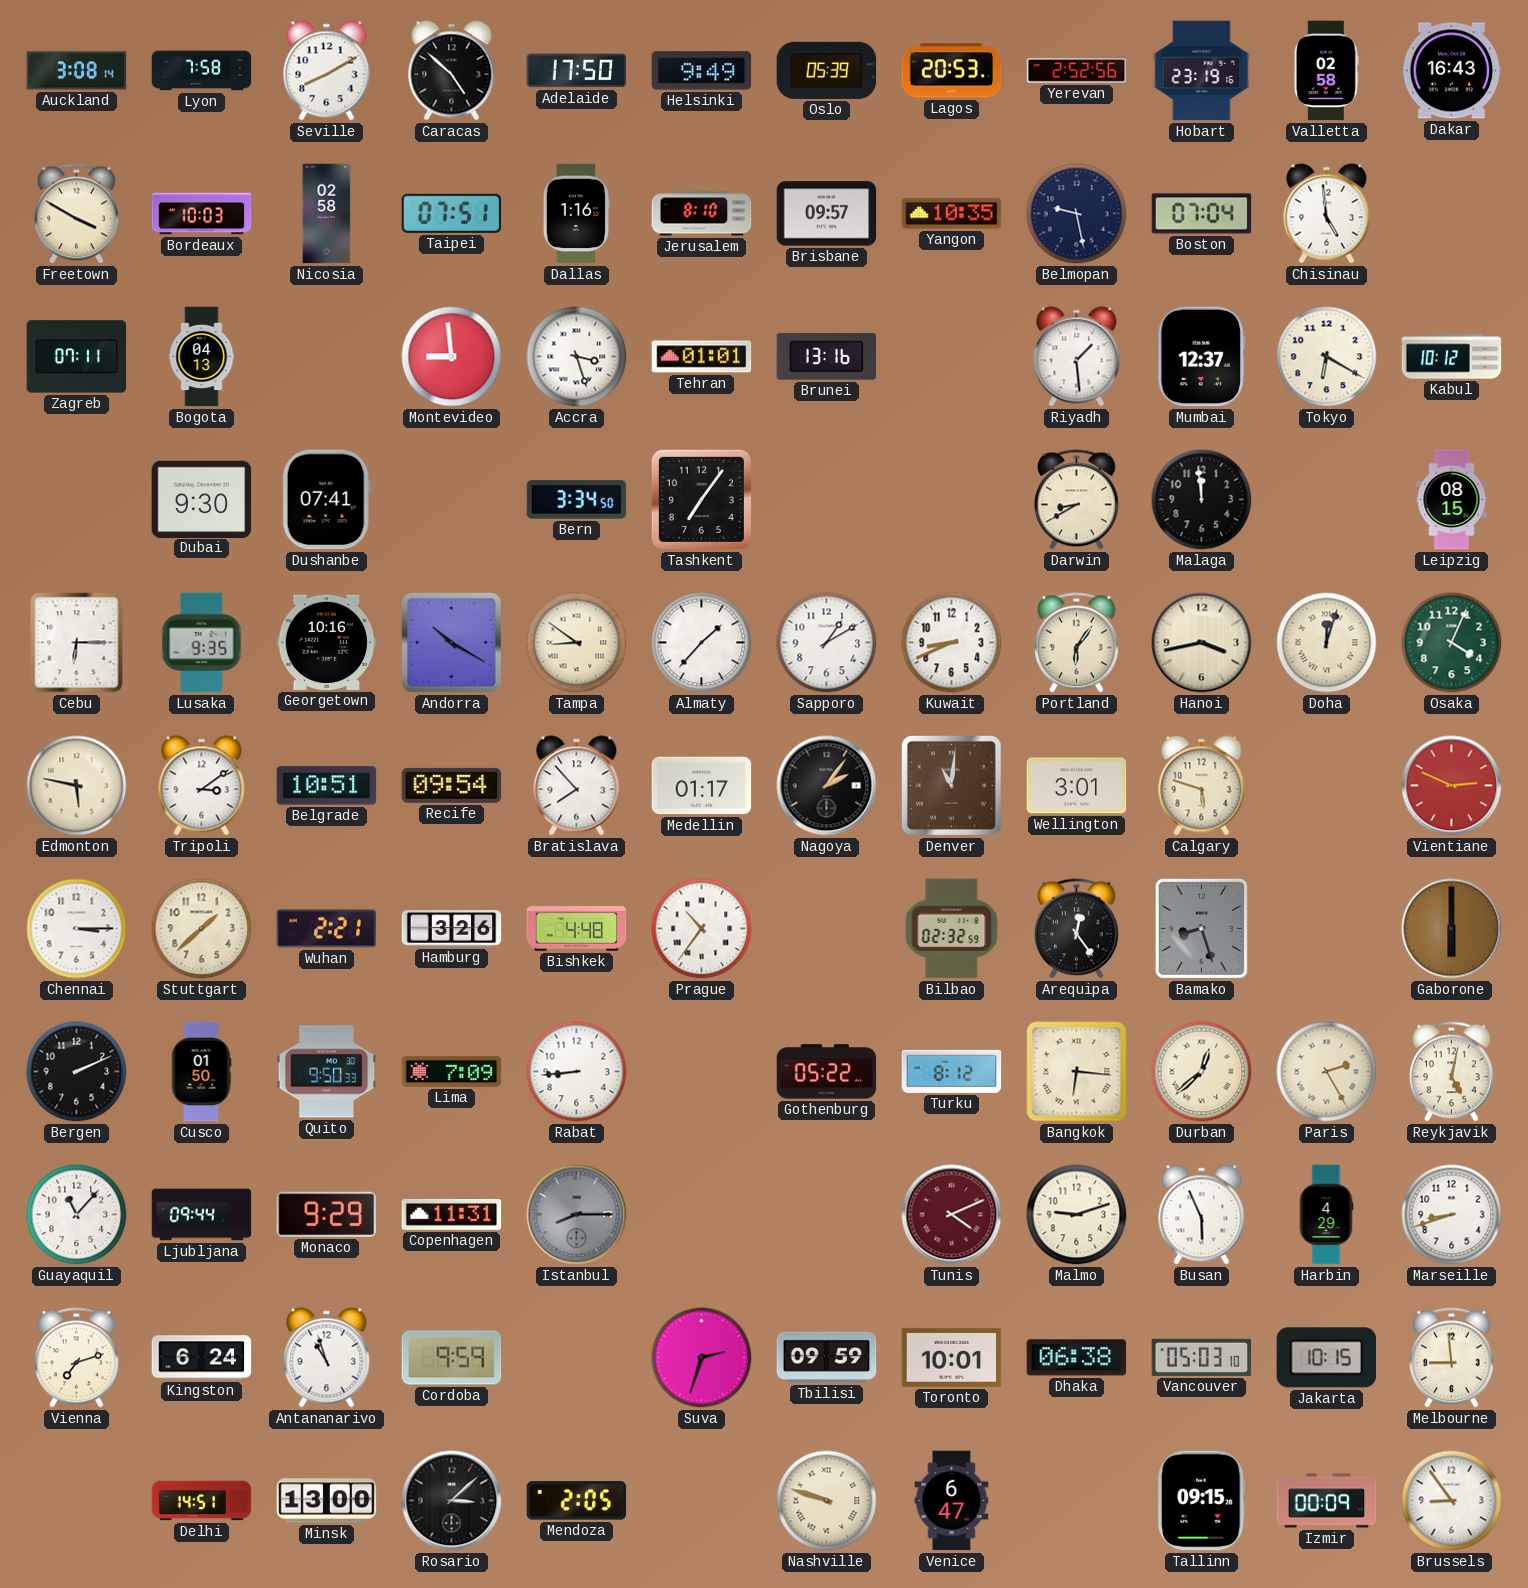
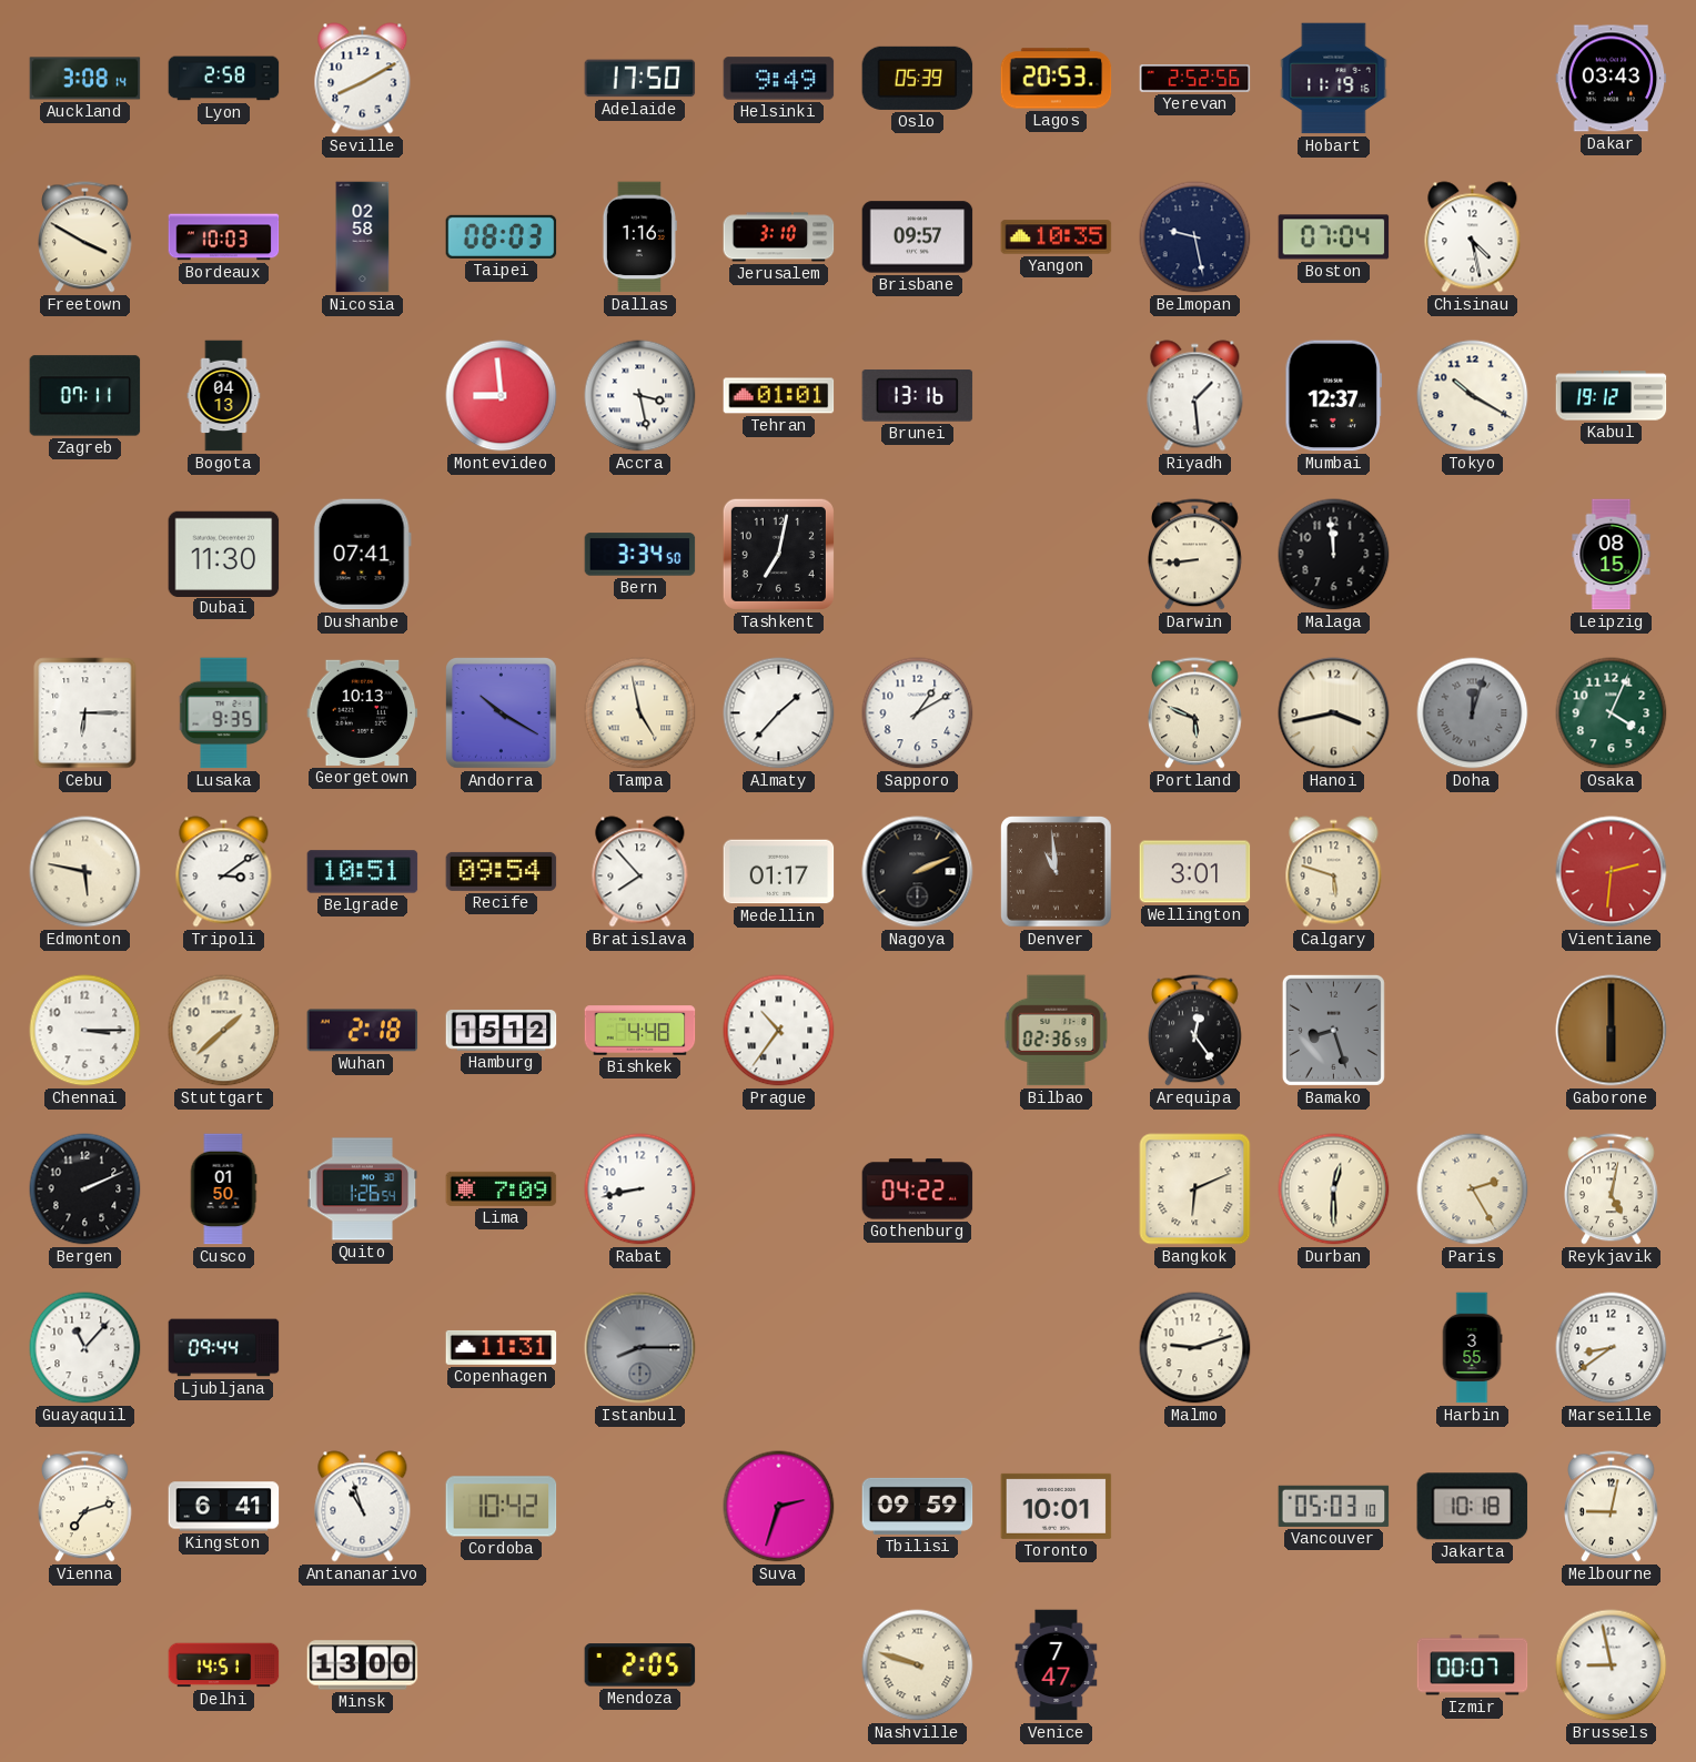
Lyon: 7:58 -> 2:58 (224, 79)
Caracas: 4:52 -> none (452, 71)
Hobart: 23:19 -> 11:19 (1334, 79)
Valletta: 02:58 -> none (1326, 71)
Dakar: 16:43 -> 03:43 (1612, 79)
Taipei: 07:51 -> 08:03 (502, 236)
Jerusalem: 8:10 -> 3:10 (779, 237)
Chisinau: 4:59 -> 4:28 (1473, 237)
Accra: 3:27 -> 3:28 (640, 396)
Tokyo: 6:20 -> 10:20 (1473, 396)
Kabul: 10:12 -> 19:12 (1612, 396)
Dubai: 9:30 -> 11:30 (224, 554)
Tashkent: 7:06 -> 7:02 (778, 554)
Darwin: 8:40 -> 8:44 (1195, 555)
Georgetown: 10:16 -> 10:13 (363, 712)
Tampa: 8:51 -> 4:58 (640, 713)
Kuwait: 8:41 -> none (952, 643)
Portland: 6:06 -> 5:49 (1195, 713)
Doha dial: cream -> grey (1473, 713)
Nagoya: 2:06 -> 2:11 (918, 872)
Denver: 11:01 -> 10:59 (1057, 872)
Vientiane: 2:49 -> 2:31 (1612, 872)
Wuhan: 2:21 -> 2:18 (363, 1031)
Hamburg: 3:26 -> 15:12 (502, 1031)
Bilbao: 02:32 -> 02:36 (1057, 1031)
Quito: 9:50 -> 1:26 (363, 1189)
Rabat: 8:44 -> 8:43 (640, 1189)
Gothenburg: 05:22 -> 04:22 (918, 1189)
Turku: 8:12 -> none (952, 1071)
Bangkok: 6:16 -> 6:11 (1195, 1189)
Durban: 12:38 -> 12:30 (1334, 1189)
Monaco: 9:29 -> none (327, 1214)
Tunis: 4:11 -> none (952, 1215)
Busan: 5:56 -> none (1202, 1215)
Harbin: 4:29 -> 3:55 (1472, 1348)
Marseille: 8:42 -> 8:39 (1612, 1348)
Kingston: 6:24 -> 6:41 (224, 1507)
Cordoba: 9:59 -> 10:42 (502, 1507)
Dhaka: 06:38 -> none (1077, 1358)
Jakarta: 10:15 -> 10:18 (1473, 1507)
Melbourne: 8:59 -> 9:02 (1612, 1507)
Rosario: 3:08 -> none (452, 1501)
Venice: 6:47 -> 7:47 (1057, 1665)
Tallinn: 09:15 -> none (1202, 1501)
Izmir: 00:09 -> 00:07 (1473, 1665)
Brussels: 8:54 -> 8:58 (1612, 1665)
